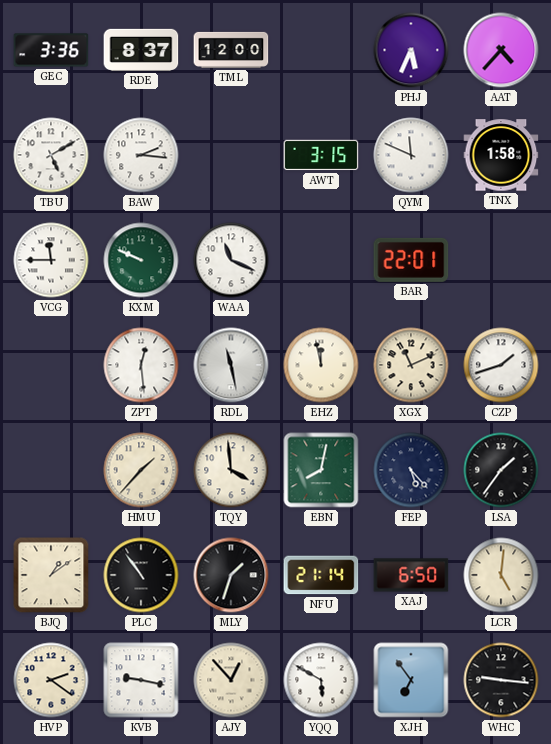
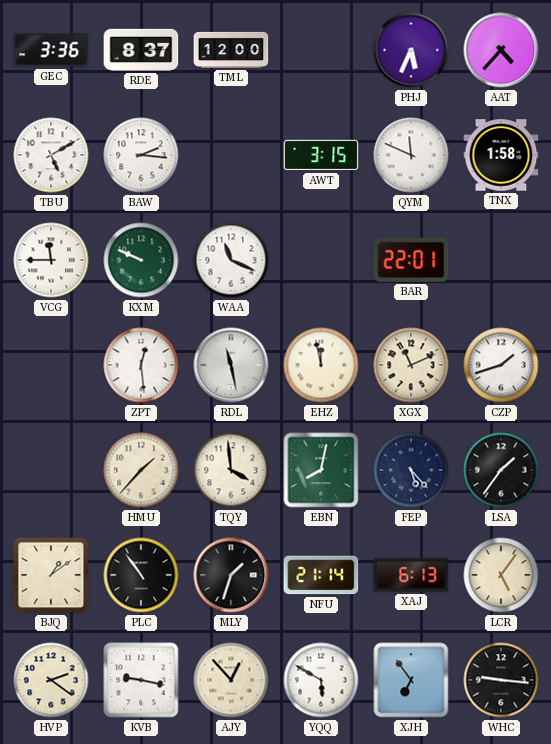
XAJ: 6:50 -> 6:13 (411, 575)
LCR: 5:01 -> 5:06 (501, 575)
